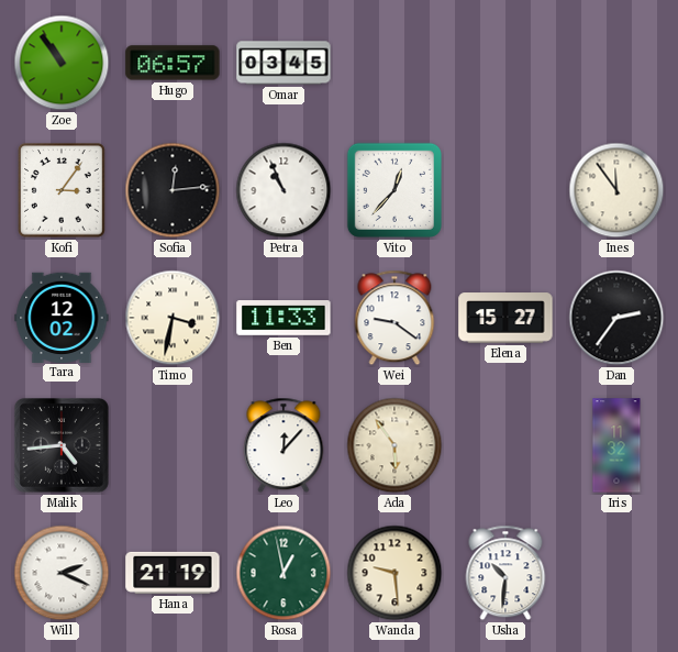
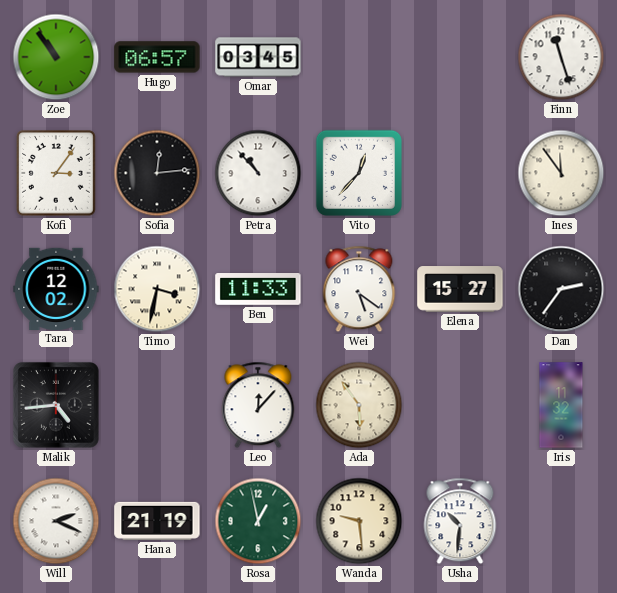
Finn: none -> 11:27 (561, 57)
Petra: 10:56 -> 10:53 (258, 173)
Wei: 9:21 -> 5:21 (359, 289)
